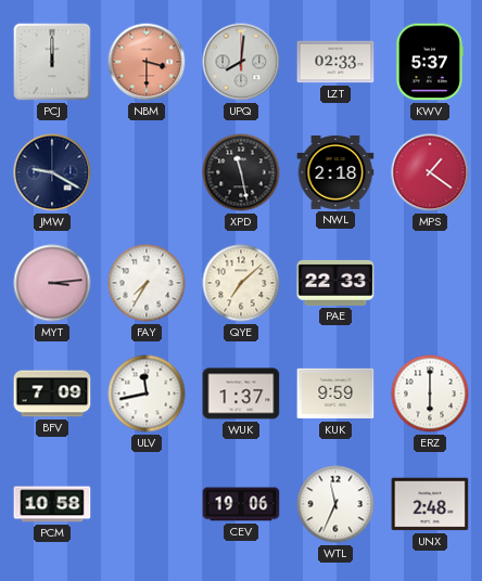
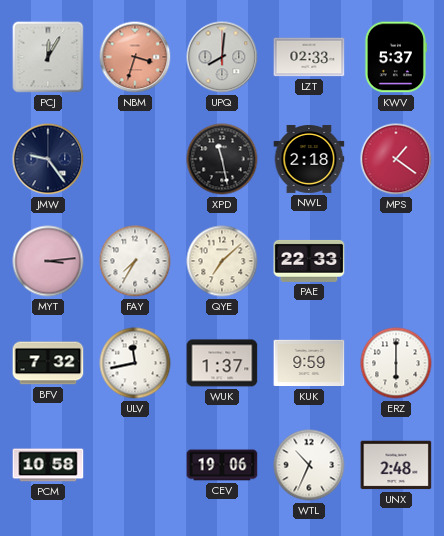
PCJ: 12:00 -> 12:05 (48, 57)
NBM: 3:30 -> 3:33 (135, 57)
JMW: 9:20 -> 9:24 (48, 159)
BFV: 7:09 -> 7:32 (48, 363)
WTL: 11:34 -> 10:34 (309, 465)
